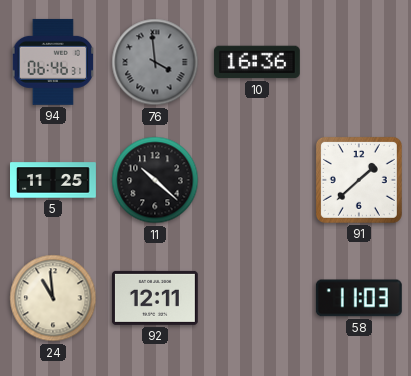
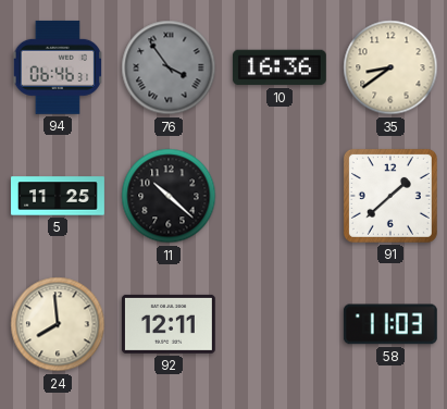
76: 3:59 -> 3:54 (169, 67)
35: none -> 8:39 (390, 67)
24: 10:59 -> 7:59 (58, 324)
